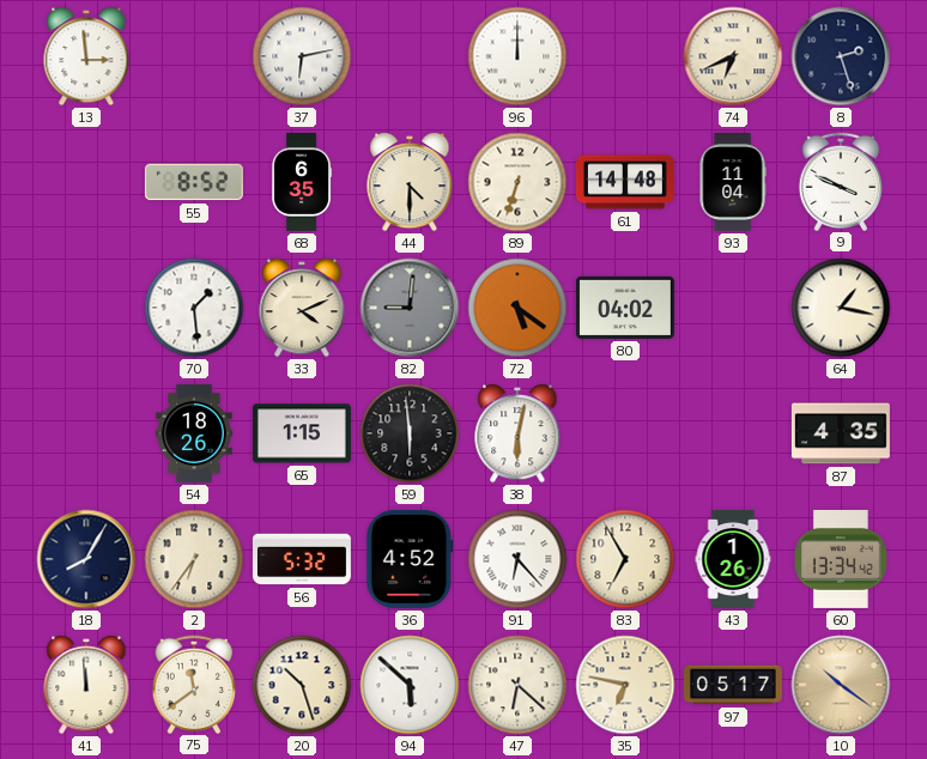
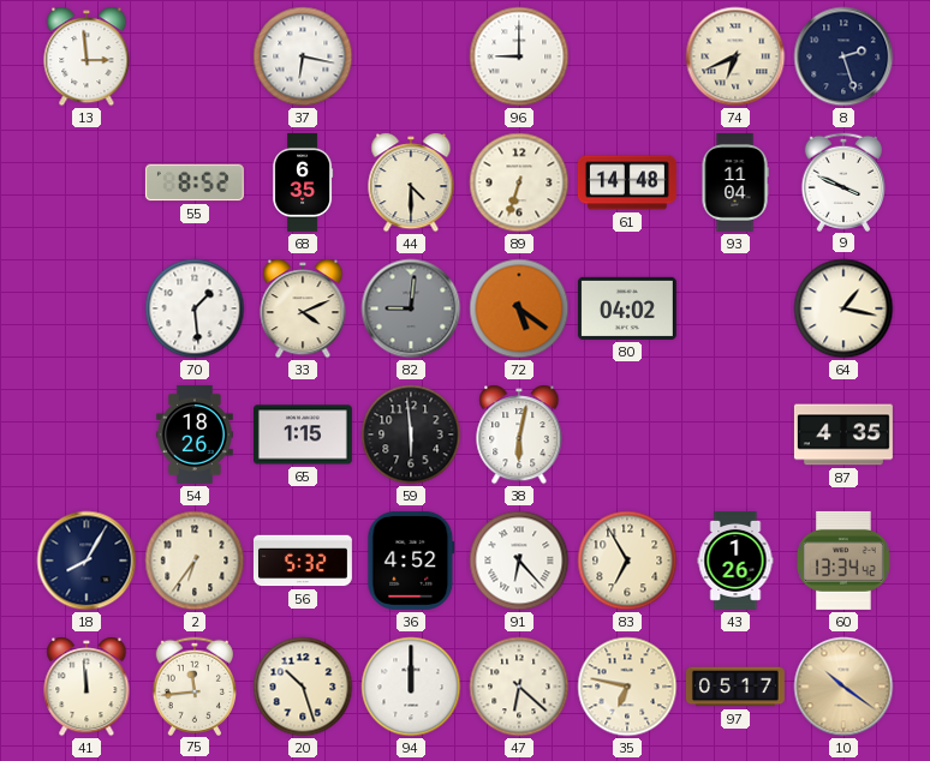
37: 6:13 -> 6:17 (303, 56)
96: 12:00 -> 9:00 (519, 56)
75: 11:39 -> 11:44 (193, 685)
94: 5:52 -> 12:00 (411, 687)
